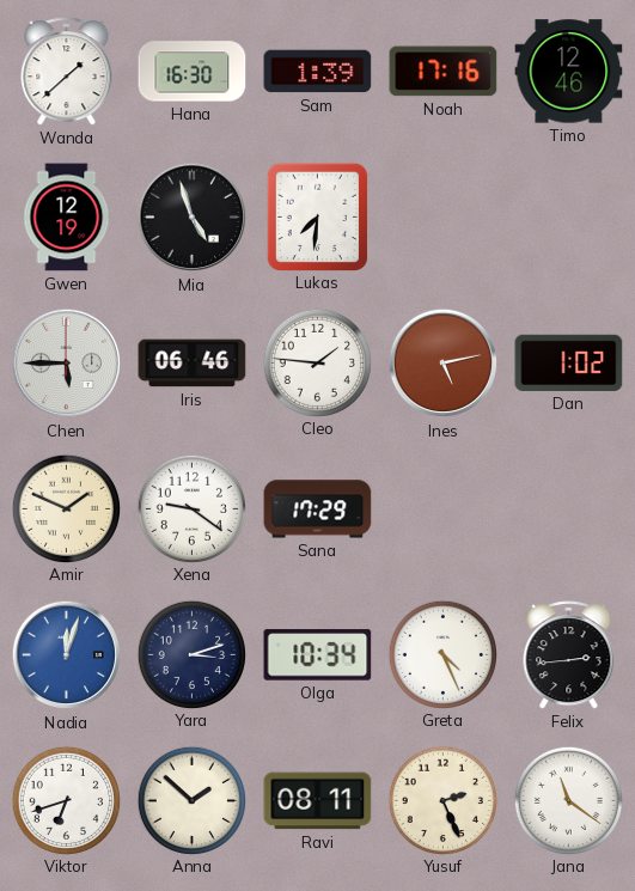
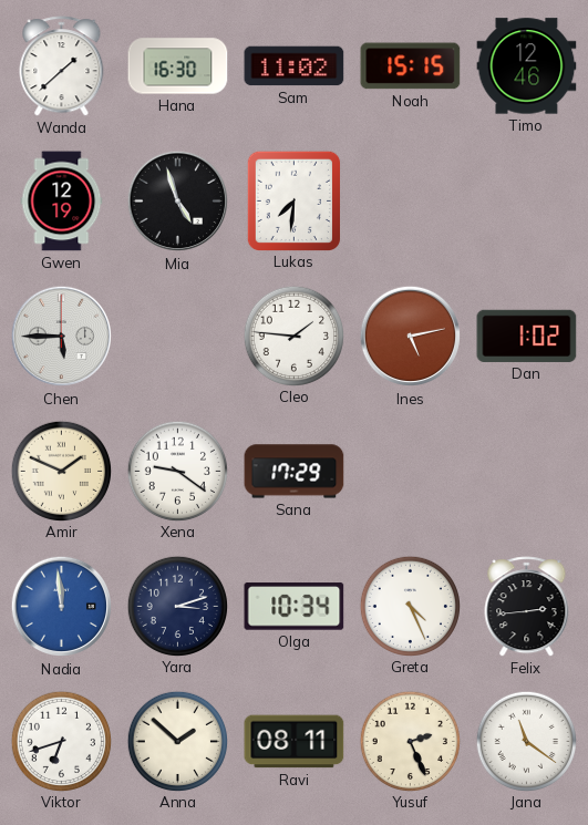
Sam: 1:39 -> 11:02 (295, 66)
Noah: 17:16 -> 15:15 (411, 66)
Iris: 06:46 -> none (193, 364)
Nadia: 12:03 -> 11:59 (62, 607)
